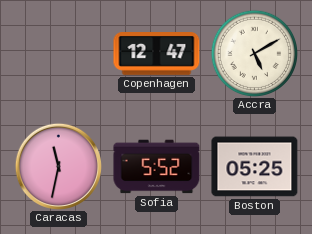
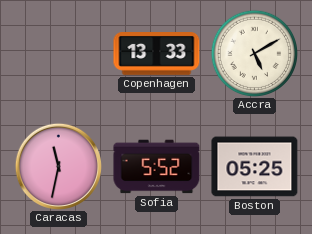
Copenhagen: 12:47 -> 13:33 (157, 54)
